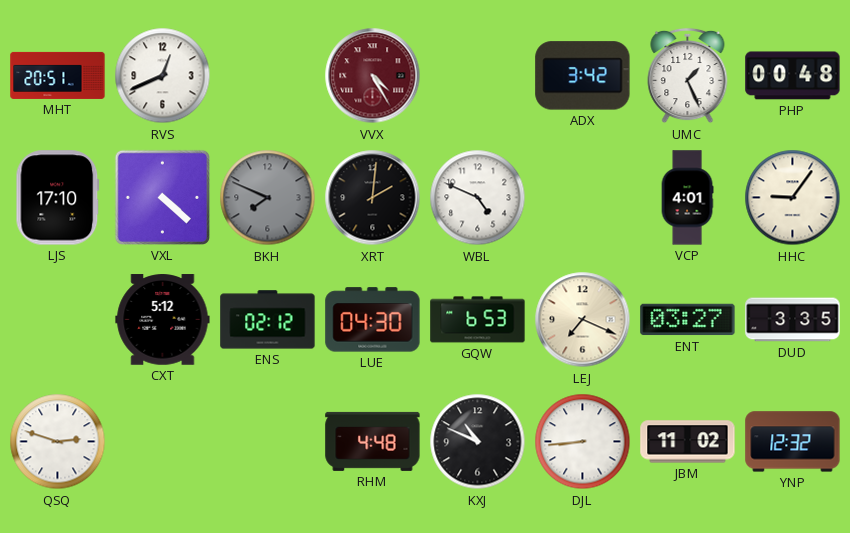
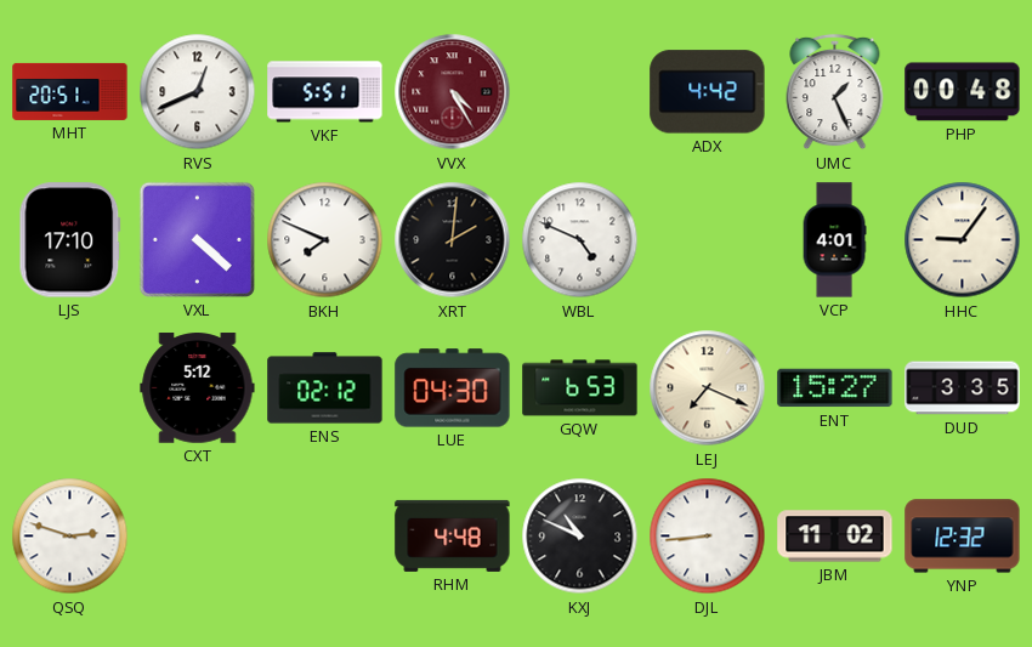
VKF: none -> 5:51 (325, 92)
ADX: 3:42 -> 4:42 (708, 92)
BKH dial: grey -> white (325, 240)
ENT: 03:27 -> 15:27 (835, 388)
